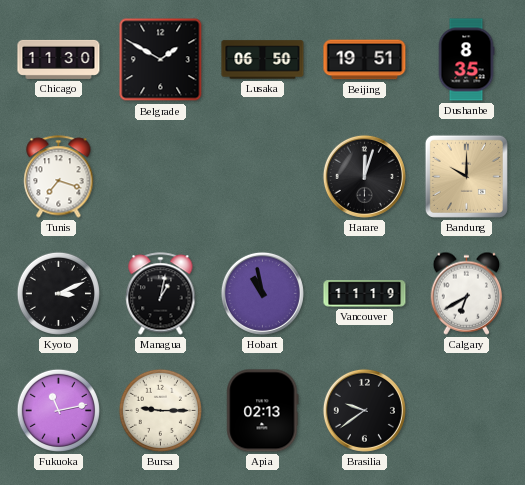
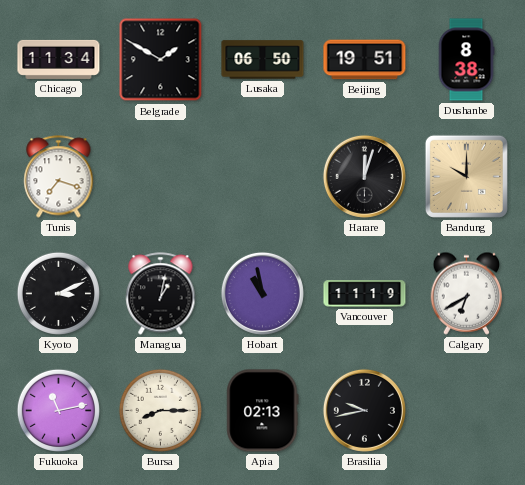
Chicago: 11:30 -> 11:34 (59, 59)
Dushanbe: 8:35 -> 8:38 (466, 60)
Bursa: 9:15 -> 8:15 (160, 410)
Brasilia: 9:39 -> 9:43 (364, 410)
